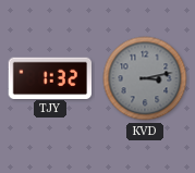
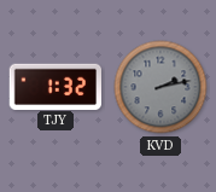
KVD: 3:13 -> 2:13 (160, 87)
